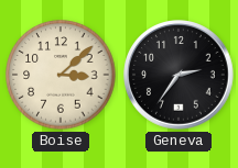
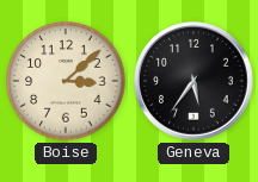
Geneva: 2:36 -> 5:36 (195, 82)
